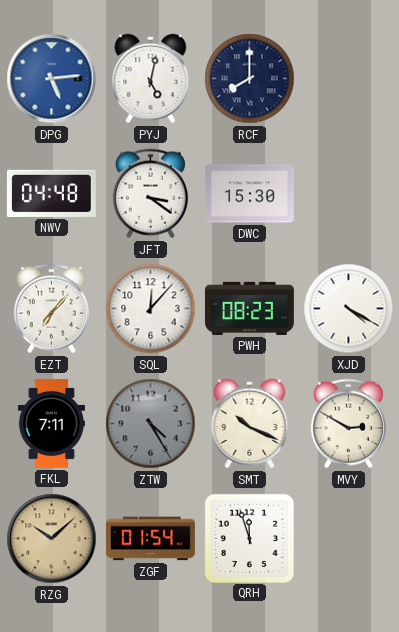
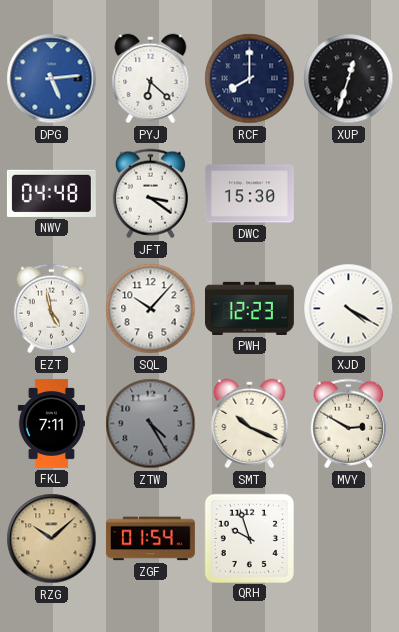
PYJ: 5:02 -> 6:22 (151, 79)
XUP: none -> 12:33 (349, 79)
EZT: 7:07 -> 4:58 (51, 309)
SQL: 12:07 -> 10:07 (151, 309)
PWH: 08:23 -> 12:23 (249, 308)
QRH: 11:57 -> 9:57 (249, 538)
